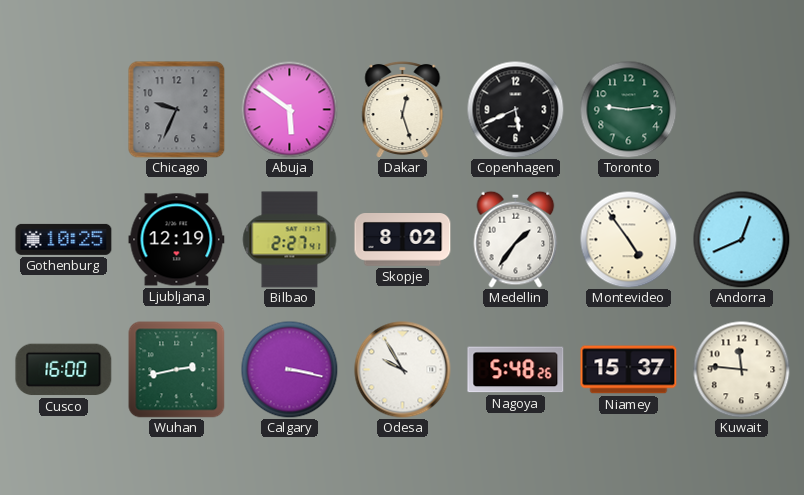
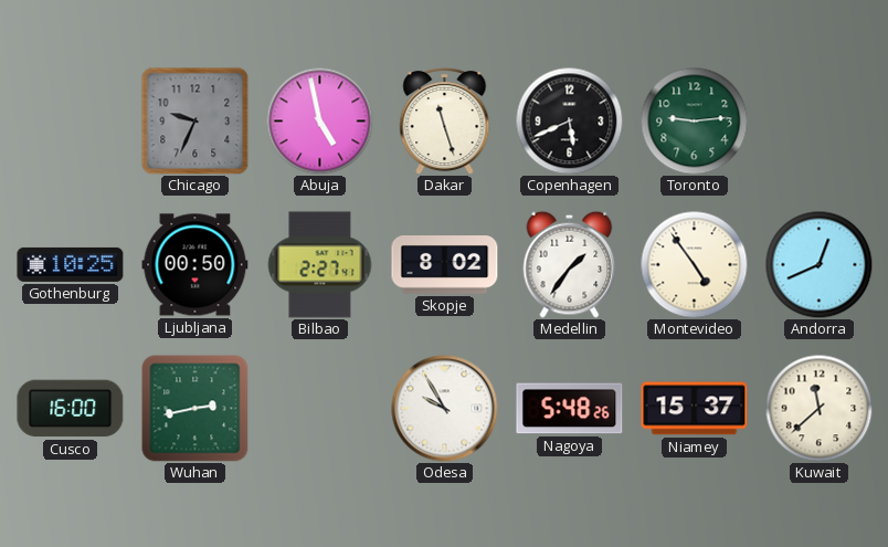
Abuja: 5:51 -> 4:58 (319, 120)
Dakar: 12:27 -> 11:27 (445, 120)
Ljubljana: 12:19 -> 00:50 (195, 265)
Calgary: 3:17 -> none (289, 369)
Kuwait: 11:46 -> 11:38 (818, 408)
